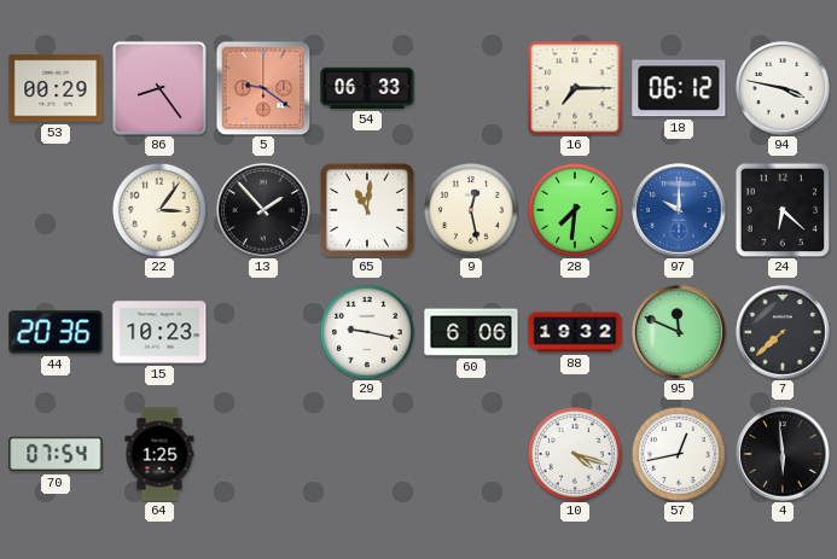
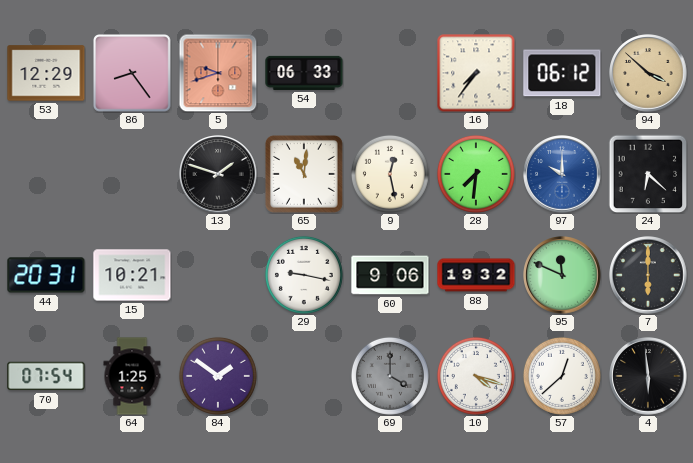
53: 00:29 -> 12:29 (46, 73)
5: 9:21 -> 9:42 (218, 73)
16: 7:15 -> 7:36 (476, 73)
94: 3:47 -> 3:52 (648, 73)
94 dial: white -> champagne (648, 73)
22: 3:06 -> none (159, 210)
13: 1:53 -> 1:48 (218, 174)
44: 20:36 -> 20:31 (46, 275)
15: 10:23 -> 10:21 (132, 275)
60: 6:06 -> 9:06 (390, 275)
7: 7:38 -> 6:00 (648, 275)
84: none -> 1:51 (218, 376)
69: none -> 4:00 (390, 376)
57: 12:43 -> 12:38 (562, 376)
